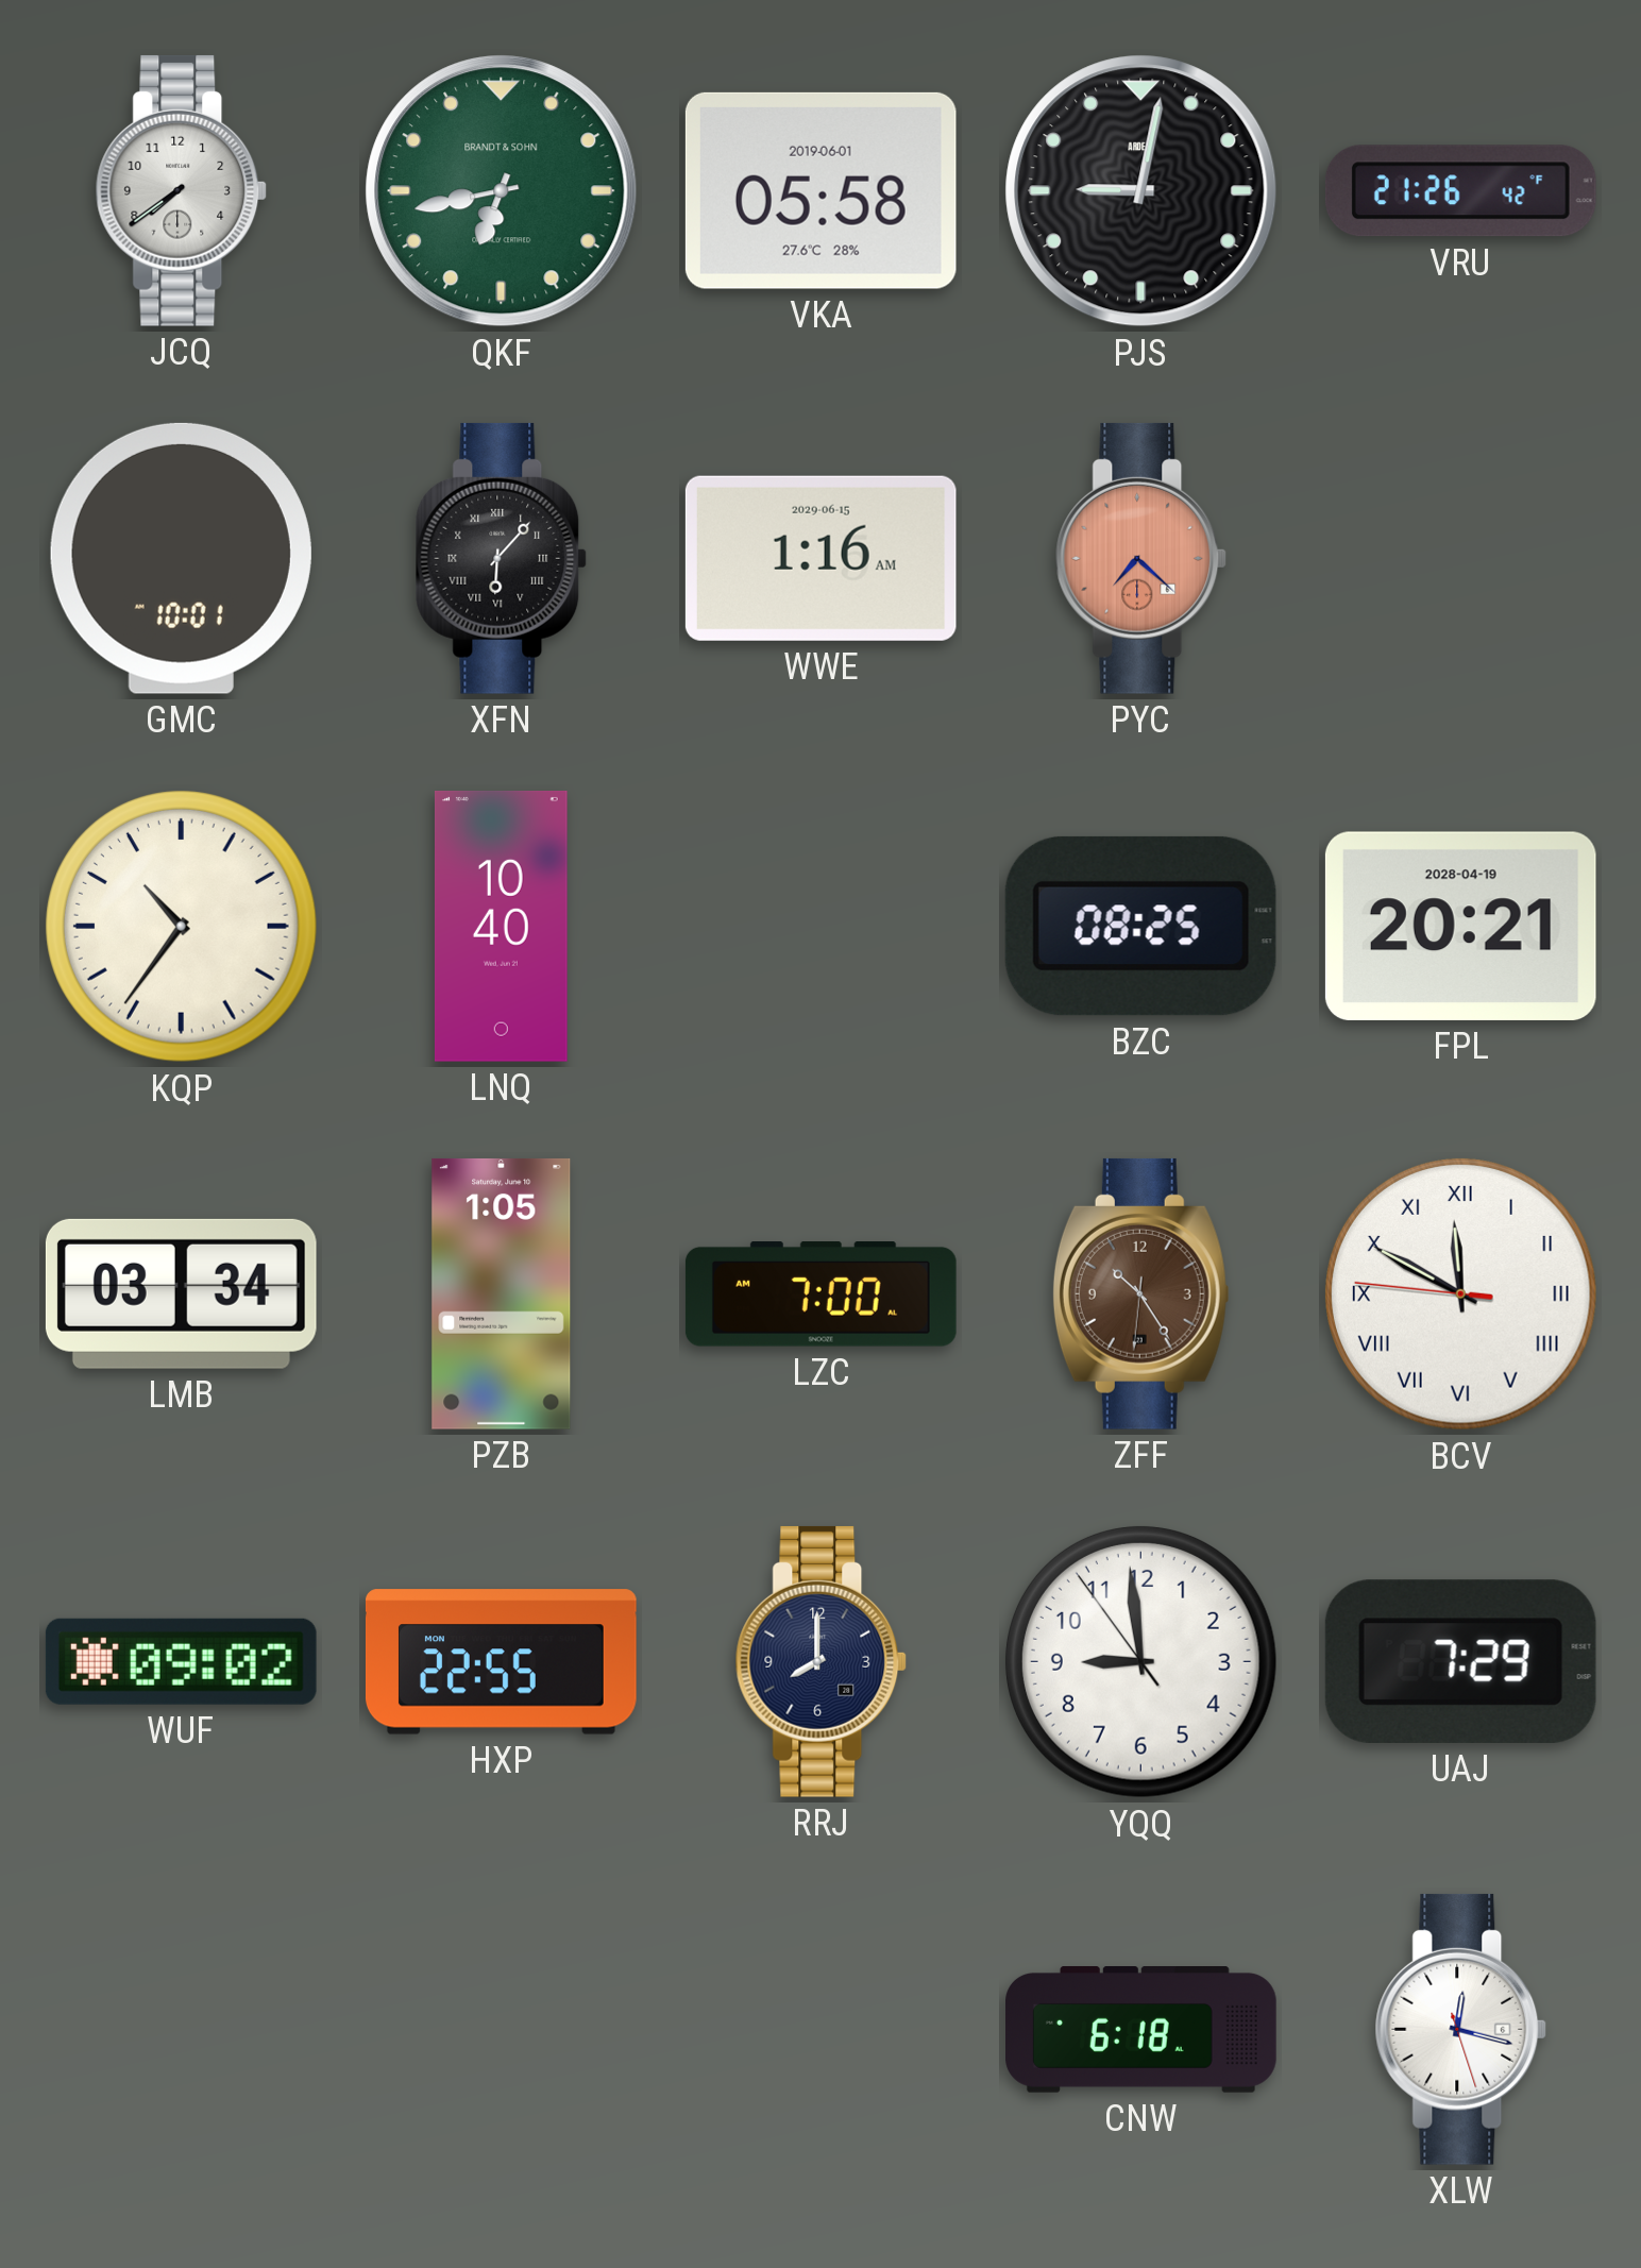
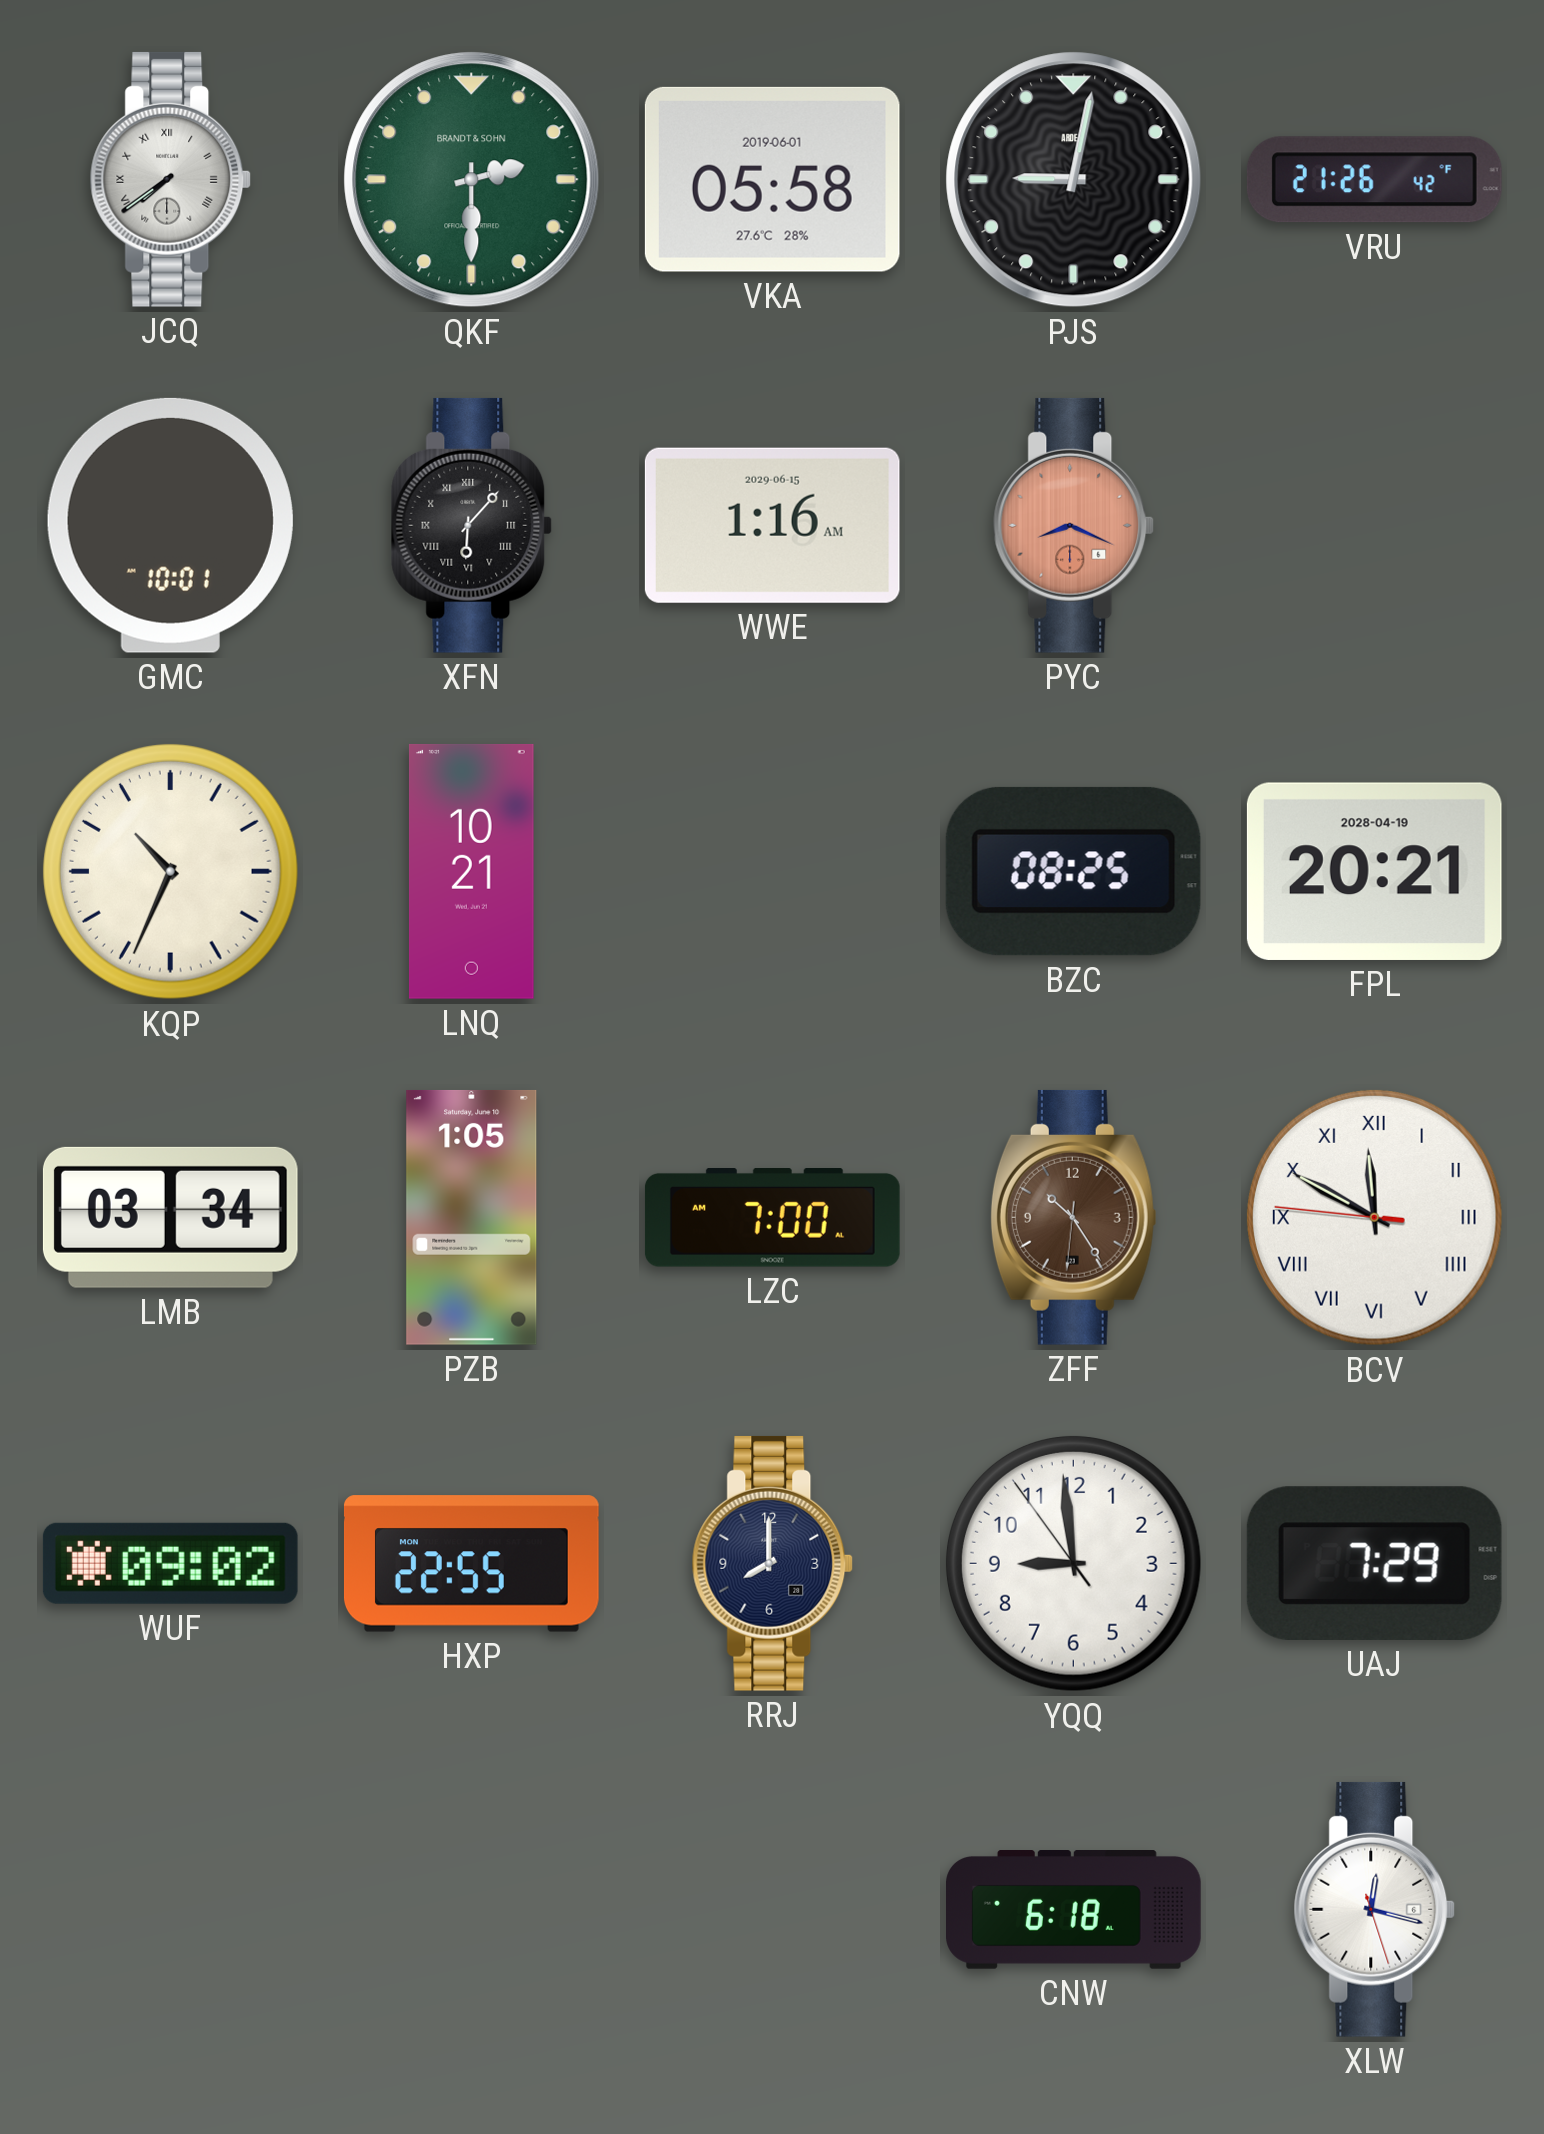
JCQ numerals: Arabic -> Roman (171, 179)
QKF: 6:43 -> 2:30 (472, 180)
PYC: 7:22 -> 8:19 (1074, 525)
KQP: 10:36 -> 10:34 (170, 871)
LNQ: 10:40 -> 10:21 (471, 871)
